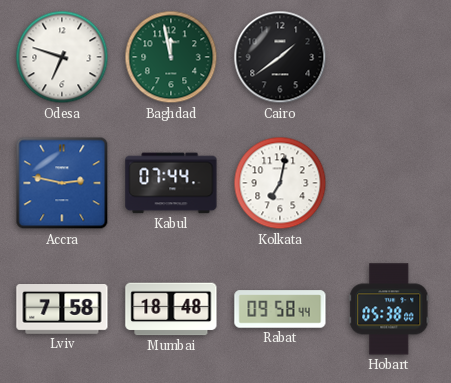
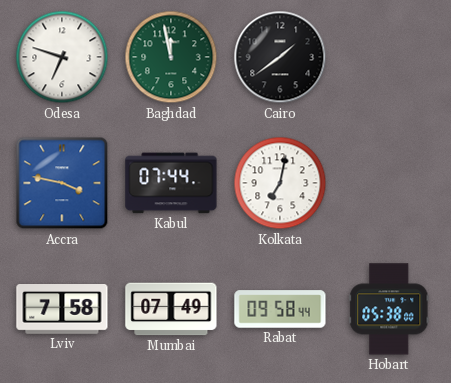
Accra: 2:47 -> 3:47 (62, 183)
Mumbai: 18:48 -> 07:49 (171, 309)
